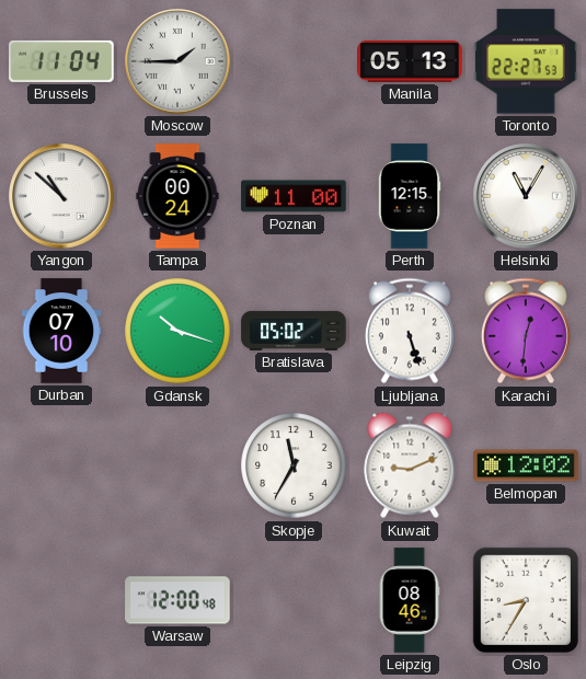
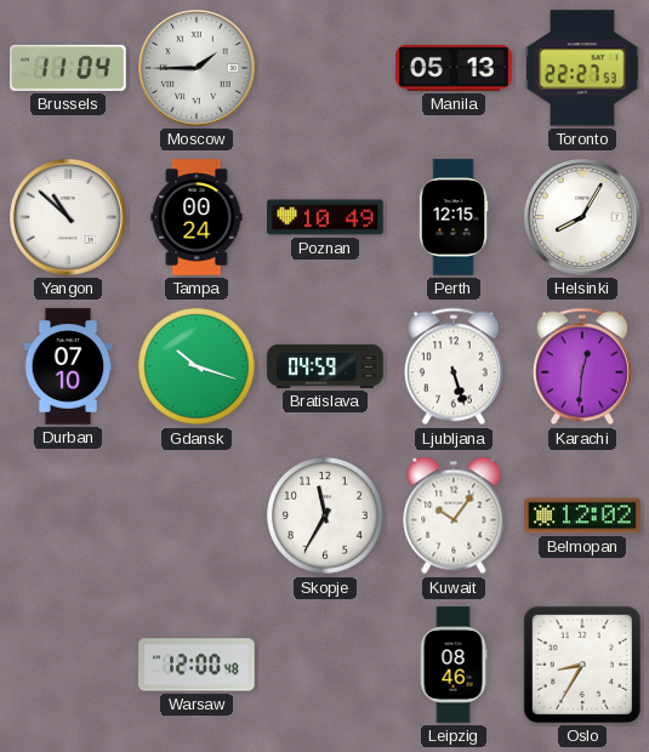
Poznan: 11:00 -> 10:49 (325, 217)
Helsinki: 11:05 -> 8:05 (583, 218)
Bratislava: 05:02 -> 04:59 (325, 366)
Kuwait: 9:11 -> 10:06 (454, 515)
